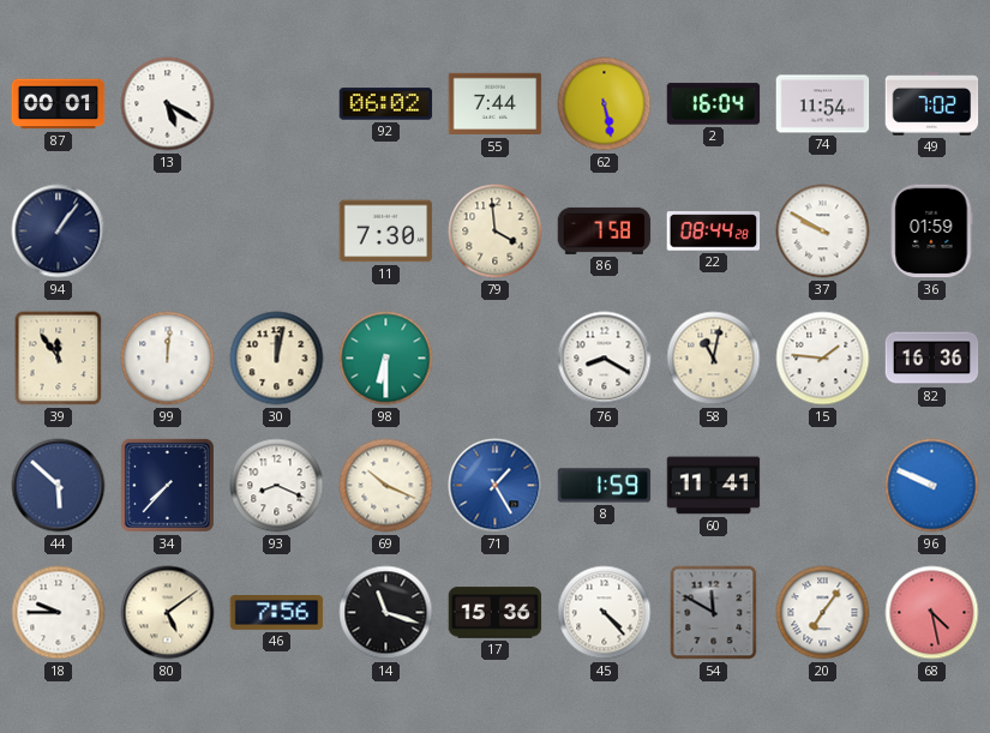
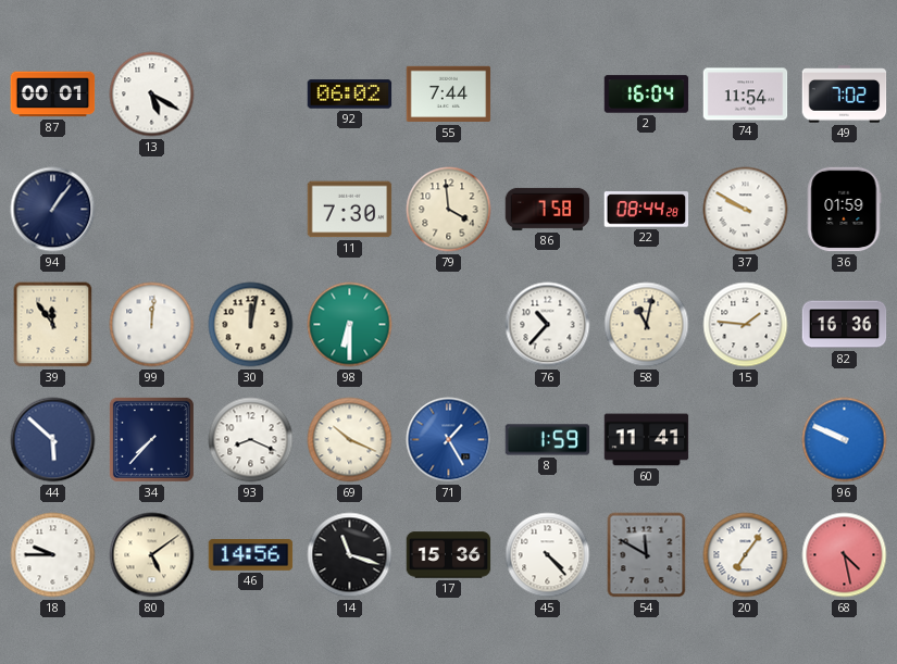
62: 5:28 -> none (605, 104)
76: 8:20 -> 10:37 (548, 325)
46: 7:56 -> 14:56 (251, 555)
